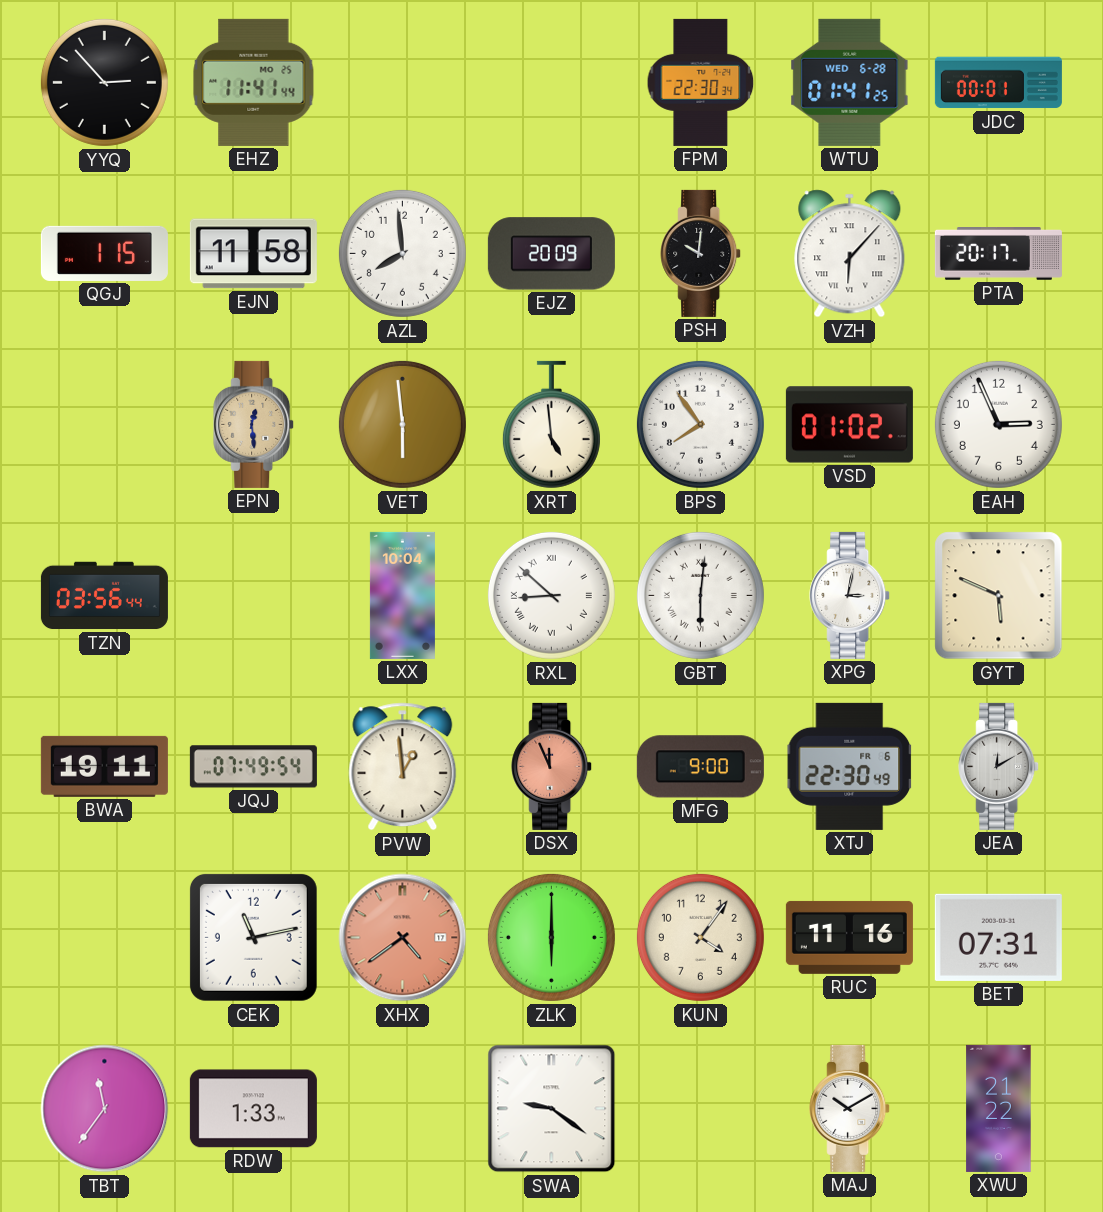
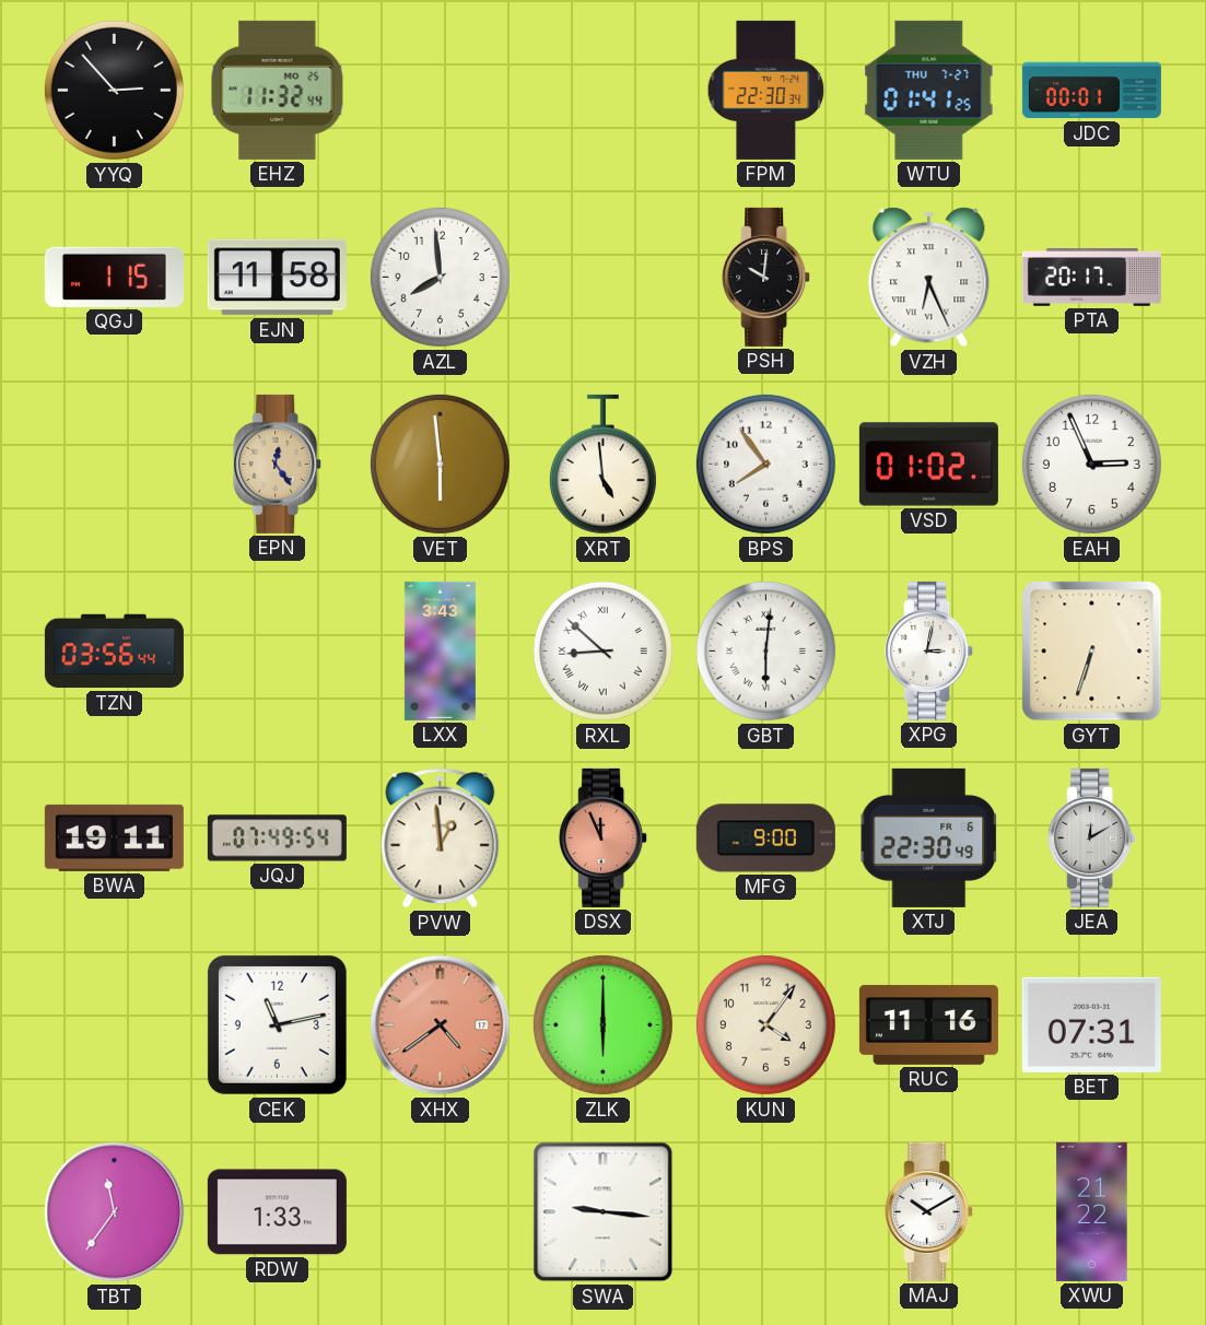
EHZ: 11:41 -> 11:32 (278, 90)
WTU date: WED 6-28 -> THU 7-27 (929, 90)
EJZ: 20:09 -> none (551, 254)
VZH: 6:07 -> 6:26 (929, 278)
EPN: 12:29 -> 12:24 (278, 464)
LXX: 10:04 -> 3:43 (440, 650)
GYT: 5:49 -> 6:33 (1092, 652)
SWA: 9:21 -> 9:16 (604, 1212)
